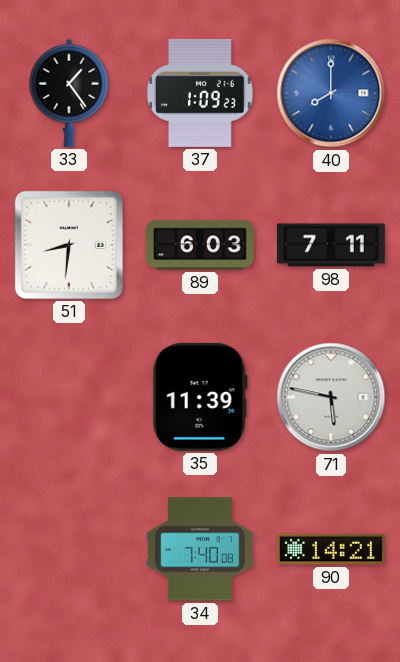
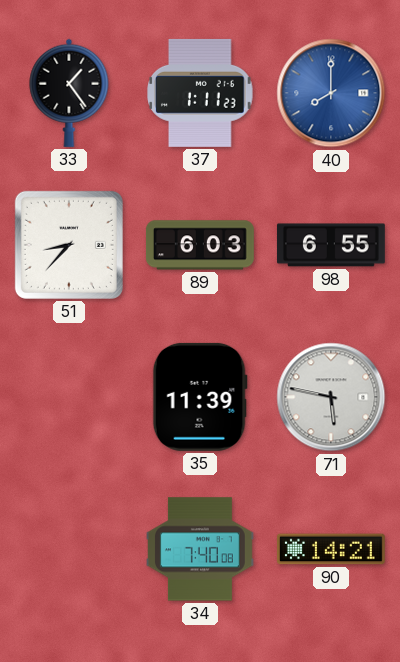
37: 1:09 -> 1:11 (200, 93)
51: 8:31 -> 8:37 (69, 245)
98: 7:11 -> 6:55 (331, 245)
